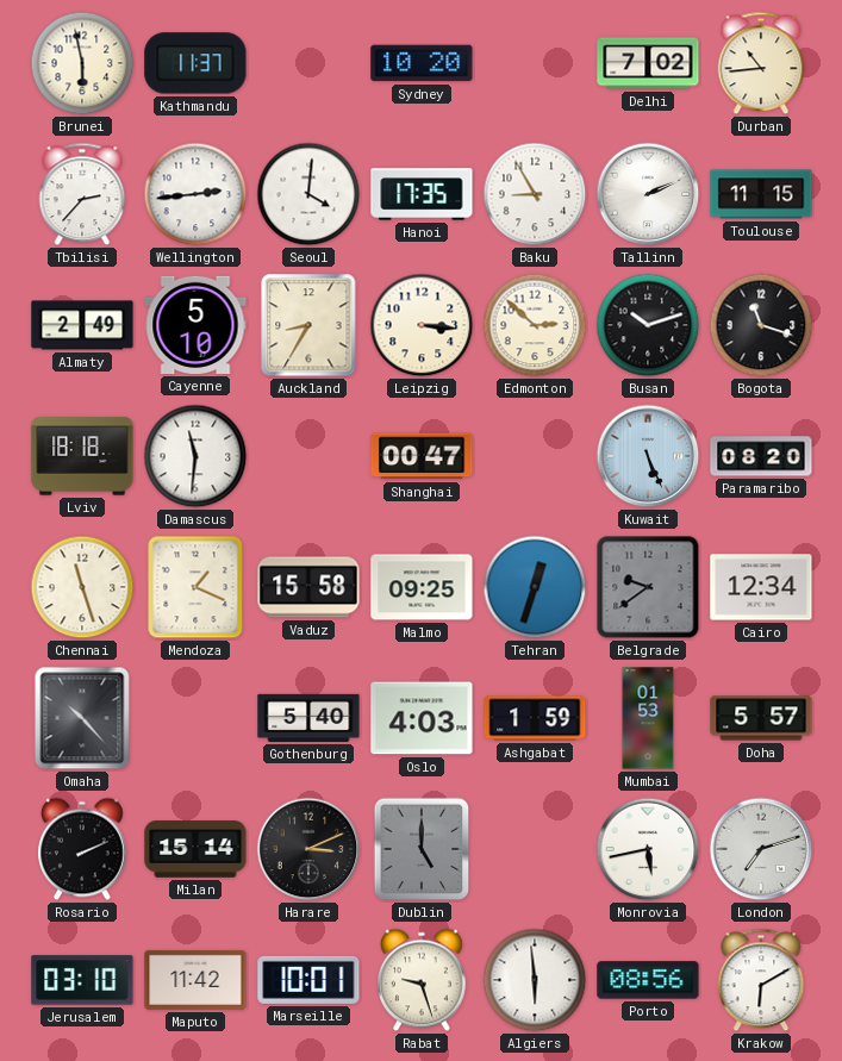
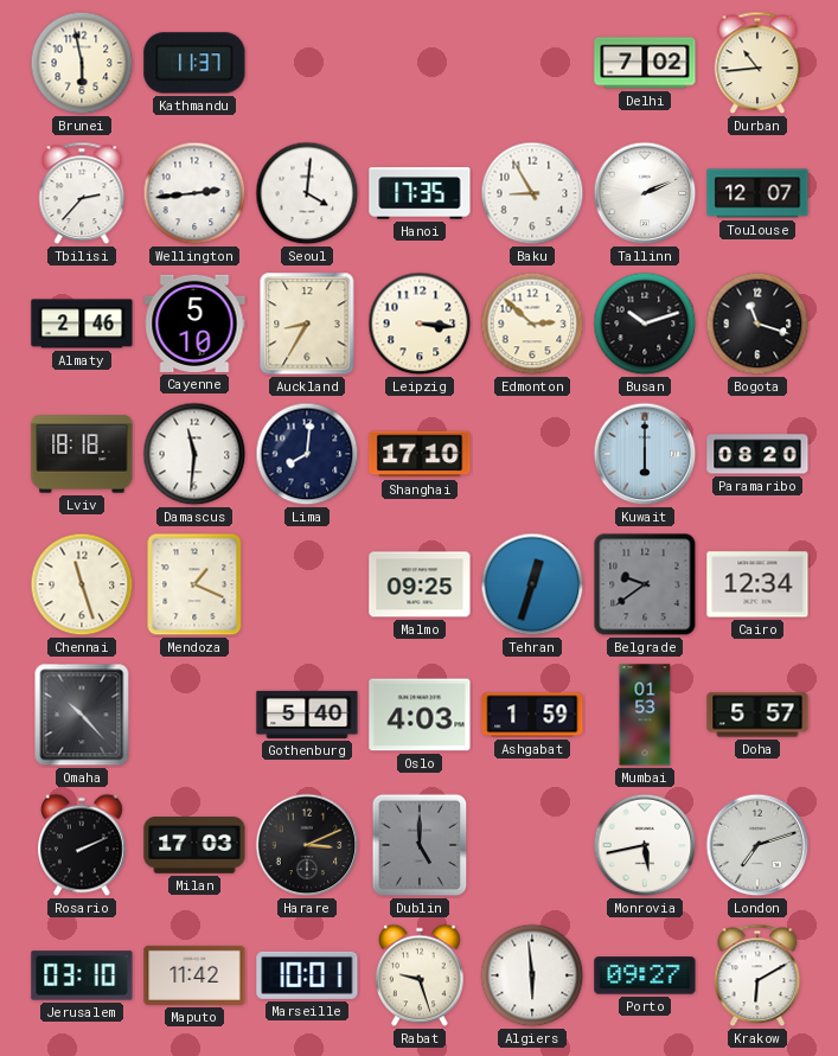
Sydney: 10:20 -> none (422, 63)
Toulouse: 11:15 -> 12:07 (757, 193)
Almaty: 2:49 -> 2:46 (82, 324)
Lima: none -> 8:01 (307, 454)
Shanghai: 00:47 -> 17:10 (420, 454)
Kuwait: 5:26 -> 6:00 (645, 454)
Vaduz: 15:58 -> none (308, 587)
Milan: 15:14 -> 17:03 (194, 845)
Porto: 08:56 -> 09:27 (645, 975)
